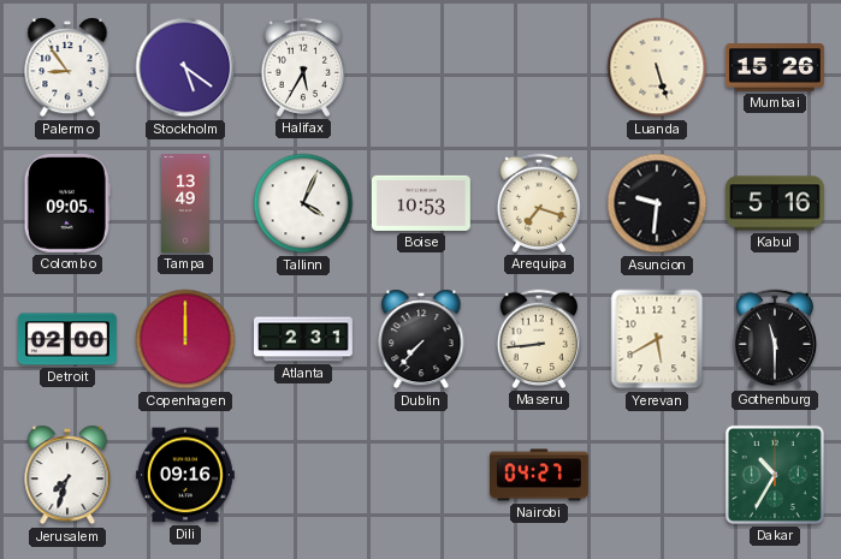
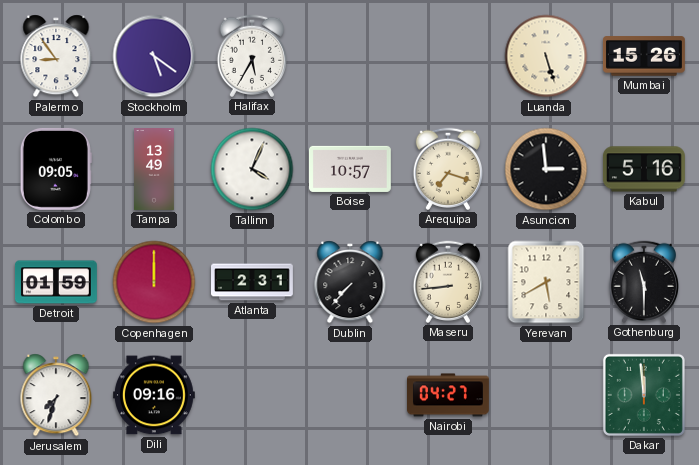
Boise: 10:53 -> 10:57 (350, 169)
Asuncion: 9:31 -> 2:59 (546, 169)
Detroit: 02:00 -> 01:59 (56, 282)
Dakar: 10:35 -> 11:59 (644, 395)
